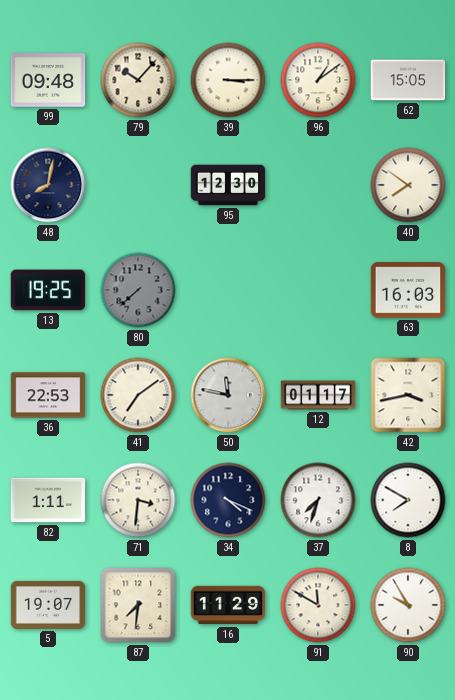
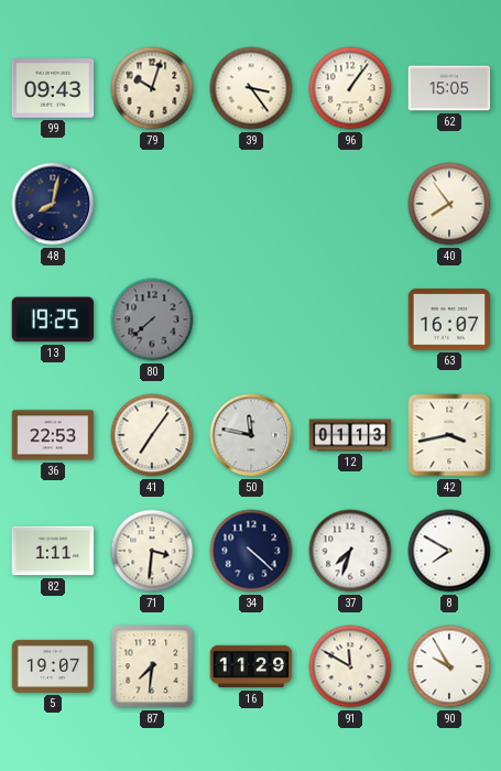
99: 09:48 -> 09:43 (53, 88)
79: 10:07 -> 10:03 (152, 88)
39: 3:15 -> 3:24 (251, 88)
96: 1:09 -> 1:06 (350, 88)
95: 12:30 -> none (228, 185)
40: 7:51 -> 7:54 (449, 204)
63: 16:03 -> 16:07 (449, 319)
41: 7:09 -> 7:06 (152, 435)
12: 01:17 -> 01:13 (350, 435)
34: 4:19 -> 4:22 (251, 551)
